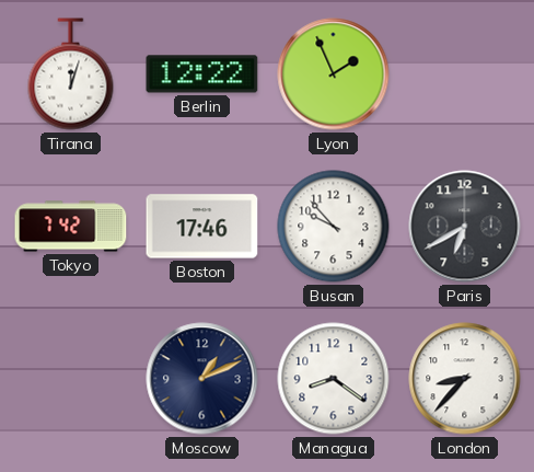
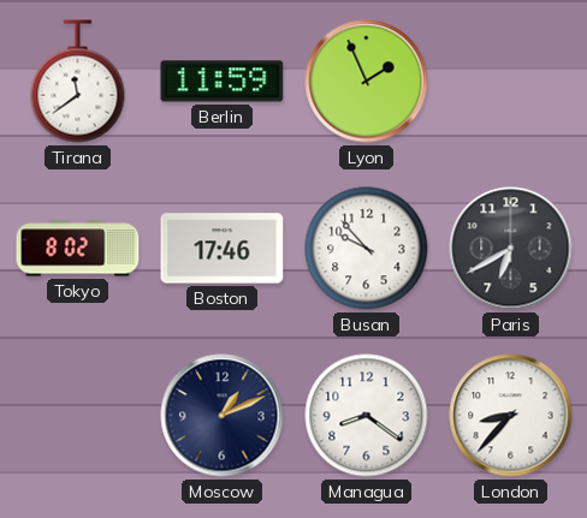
Tirana: 12:03 -> 11:39 (78, 82)
Berlin: 12:22 -> 11:59 (223, 82)
Tokyo: 7:42 -> 8:02 (78, 249)
